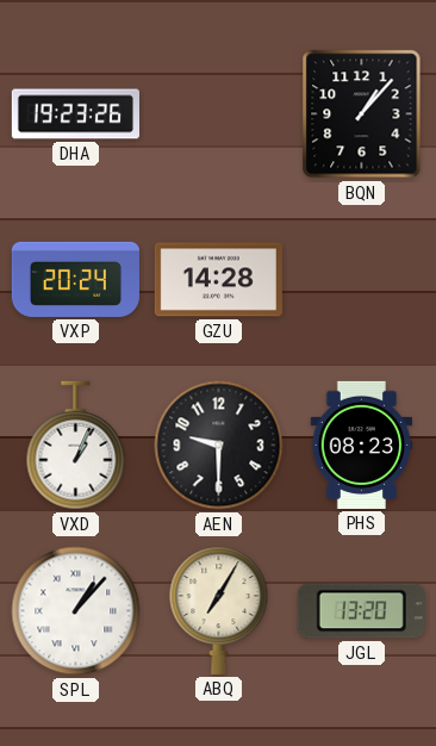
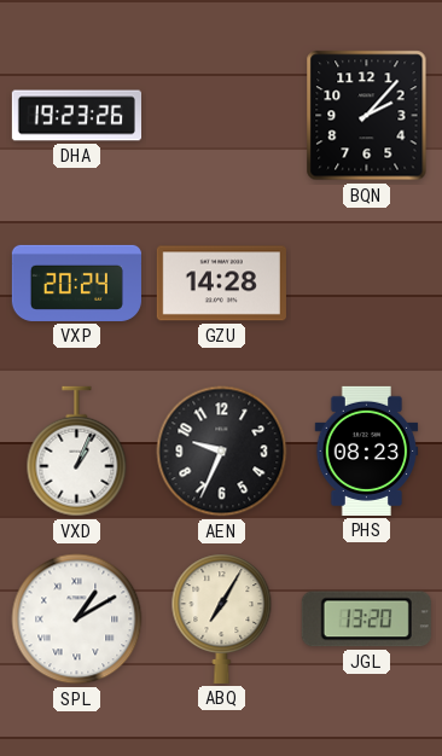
BQN: 1:07 -> 2:07 (367, 116)
AEN: 9:30 -> 9:34 (222, 452)
SPL: 1:07 -> 1:10 (77, 620)
